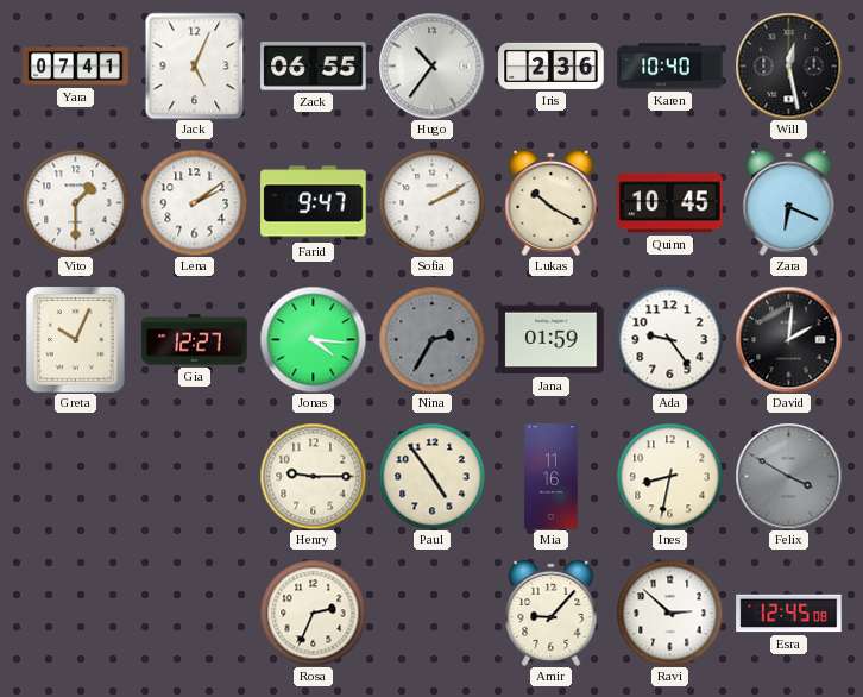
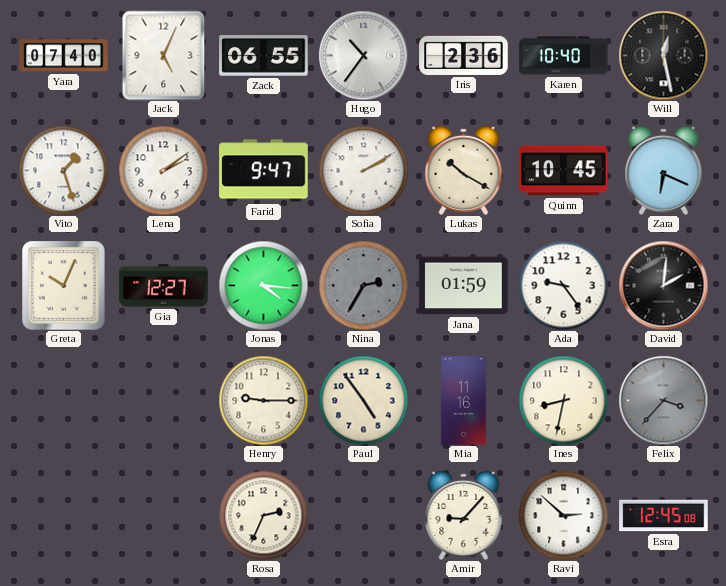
Yara: 07:41 -> 07:40 (64, 56)
Vito: 1:30 -> 1:27 (63, 170)
Felix: 3:50 -> 3:37 (663, 400)
